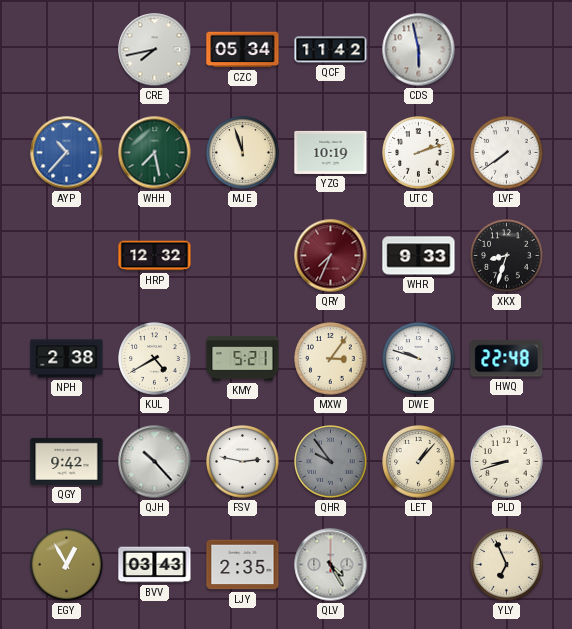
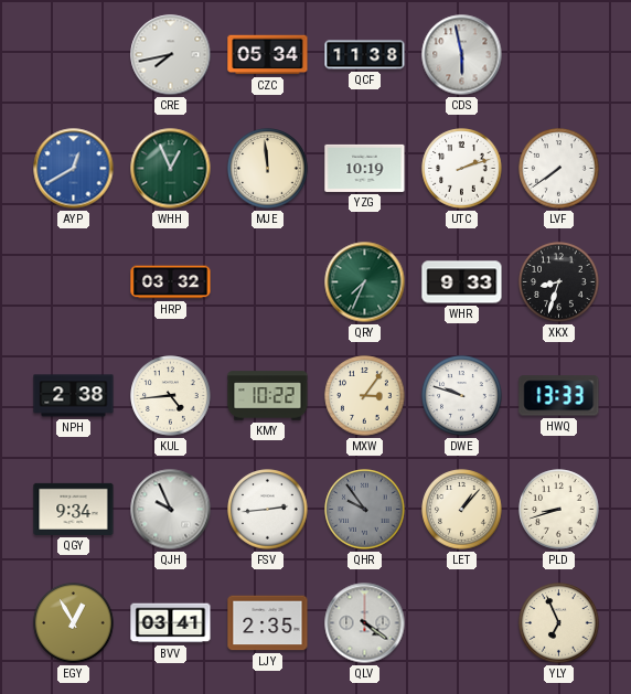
QCF: 11:42 -> 11:38 (365, 55)
AYP: 10:37 -> 12:40 (74, 169)
WHH: 7:28 -> 12:56 (171, 169)
MJE: 11:57 -> 11:59 (268, 169)
HRP: 12:32 -> 03:32 (171, 282)
QRY dial: burgundy -> green (365, 282)
KUL: 4:40 -> 4:44 (171, 396)
KMY: 5:21 -> 10:22 (268, 396)
HWQ: 22:48 -> 13:33 (559, 396)
QGY: 9:42 -> 9:34 (74, 509)
QJH: 10:23 -> 9:56 (171, 510)
FSV: 2:47 -> 2:44 (268, 510)
BVV: 03:43 -> 03:41 (171, 623)
QLV: 4:25 -> 4:21 (365, 623)
